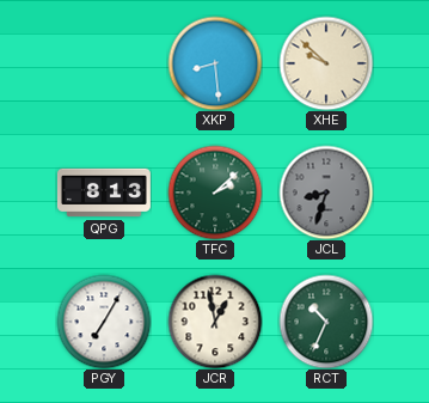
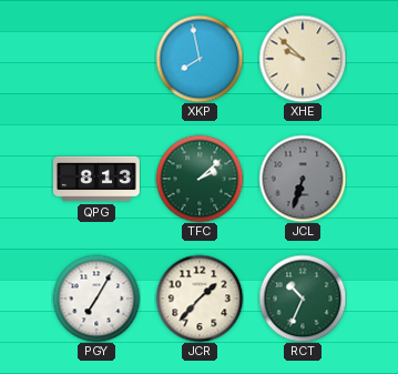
XKP: 8:29 -> 7:58 (200, 59)
JCL: 8:33 -> 6:33 (303, 179)
JCR: 12:58 -> 1:37 (200, 299)
